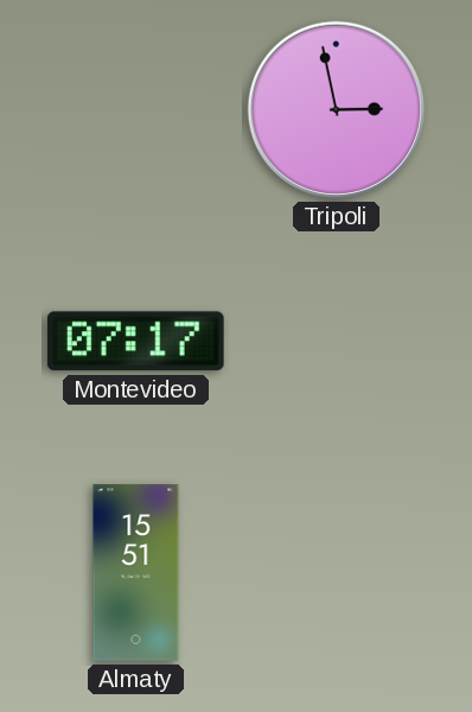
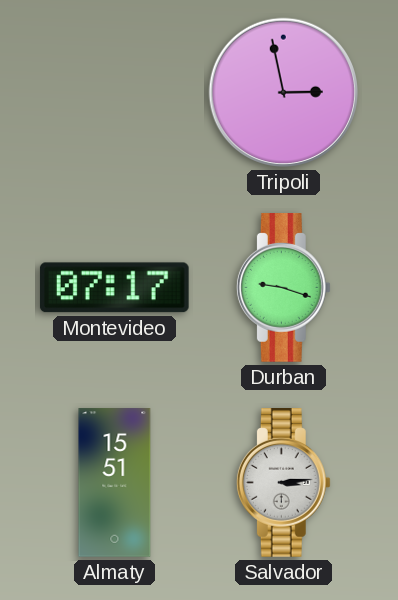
Durban: none -> 9:18 (283, 288)
Salvador: none -> 3:14 (283, 483)
